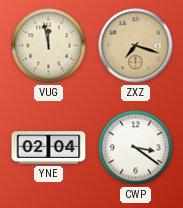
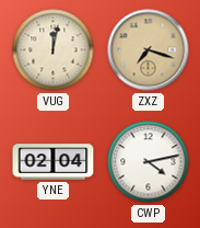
VUG: 11:58 -> 12:02 (54, 50)
CWP: 3:21 -> 4:13 (149, 162)
